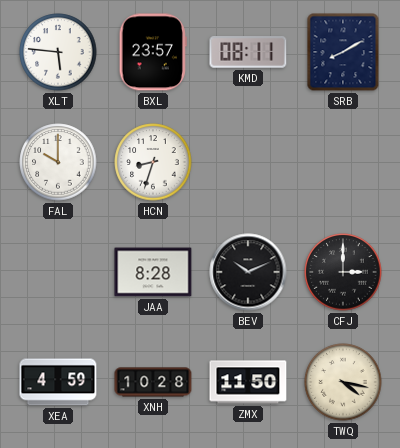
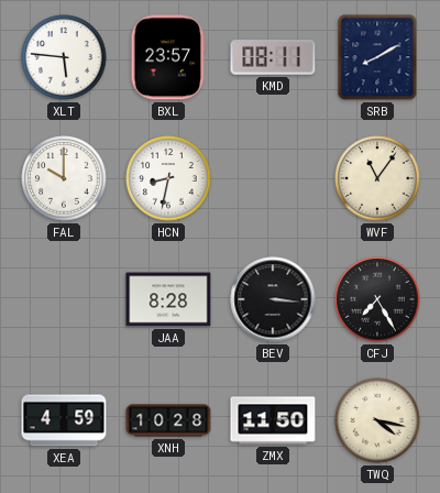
HCN: 8:33 -> 8:32 (168, 178)
WVF: none -> 11:06 (377, 178)
BEV: 10:11 -> 3:16 (273, 299)
CFJ: 3:00 -> 7:25 (377, 299)
